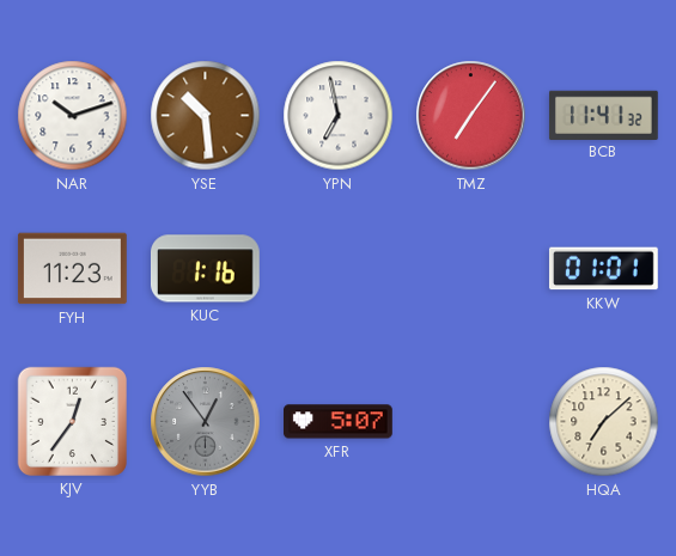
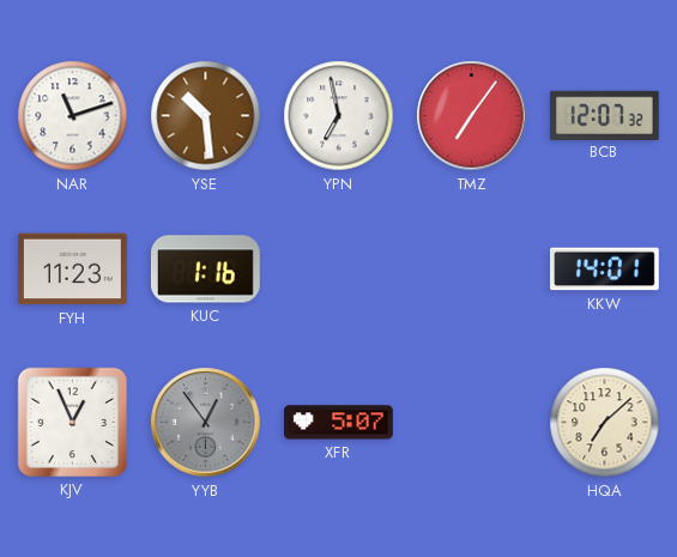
NAR: 10:12 -> 11:12 (73, 116)
BCB: 11:41 -> 12:07 (604, 115)
KKW: 01:01 -> 14:01 (604, 270)
KJV: 12:36 -> 12:56 (72, 422)
